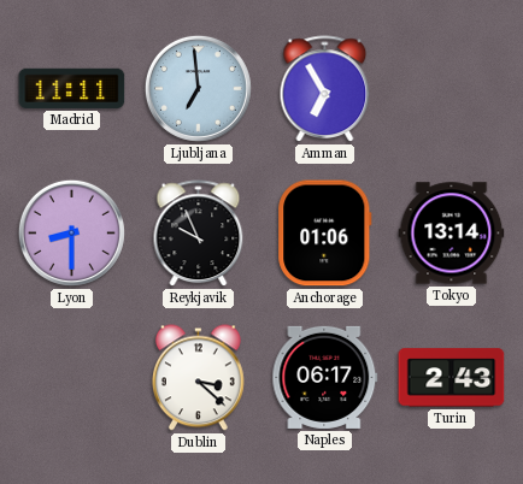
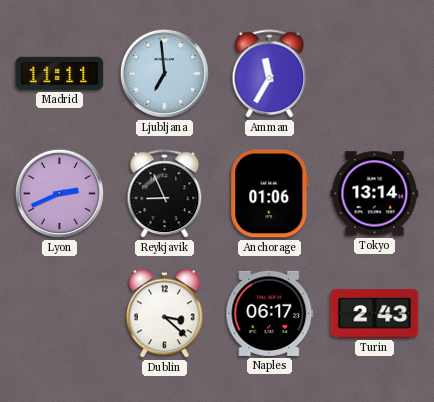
Amman: 6:55 -> 11:35 (270, 74)
Lyon: 8:30 -> 2:41 (59, 193)
Reykjavik: 9:56 -> 8:56 (165, 194)
